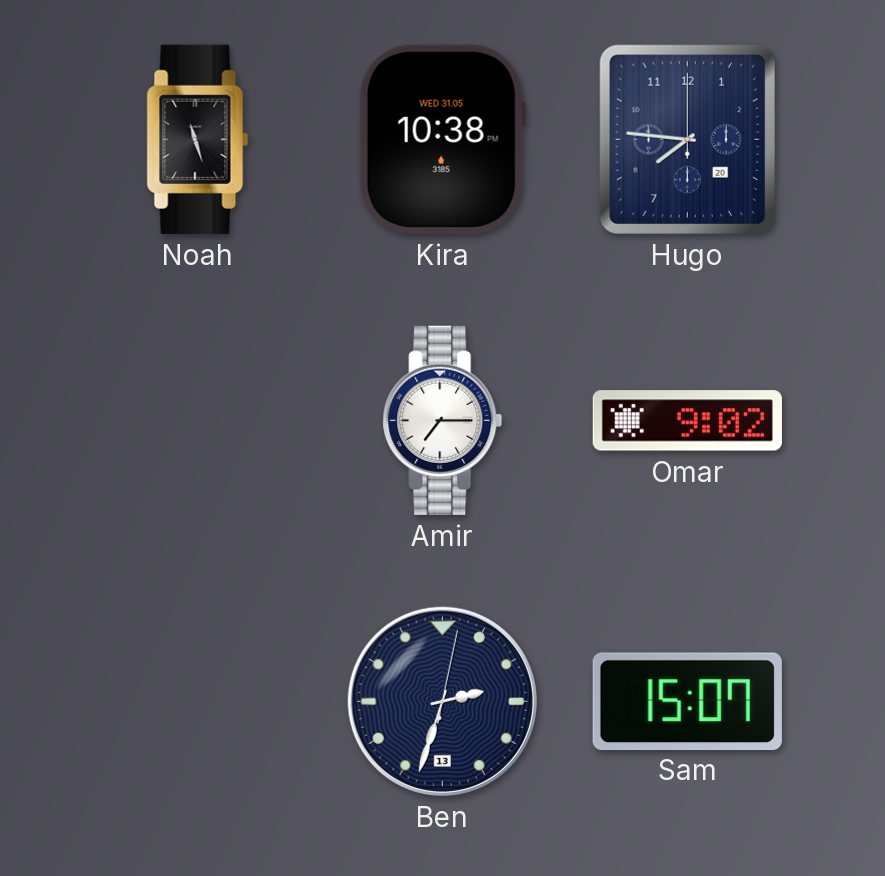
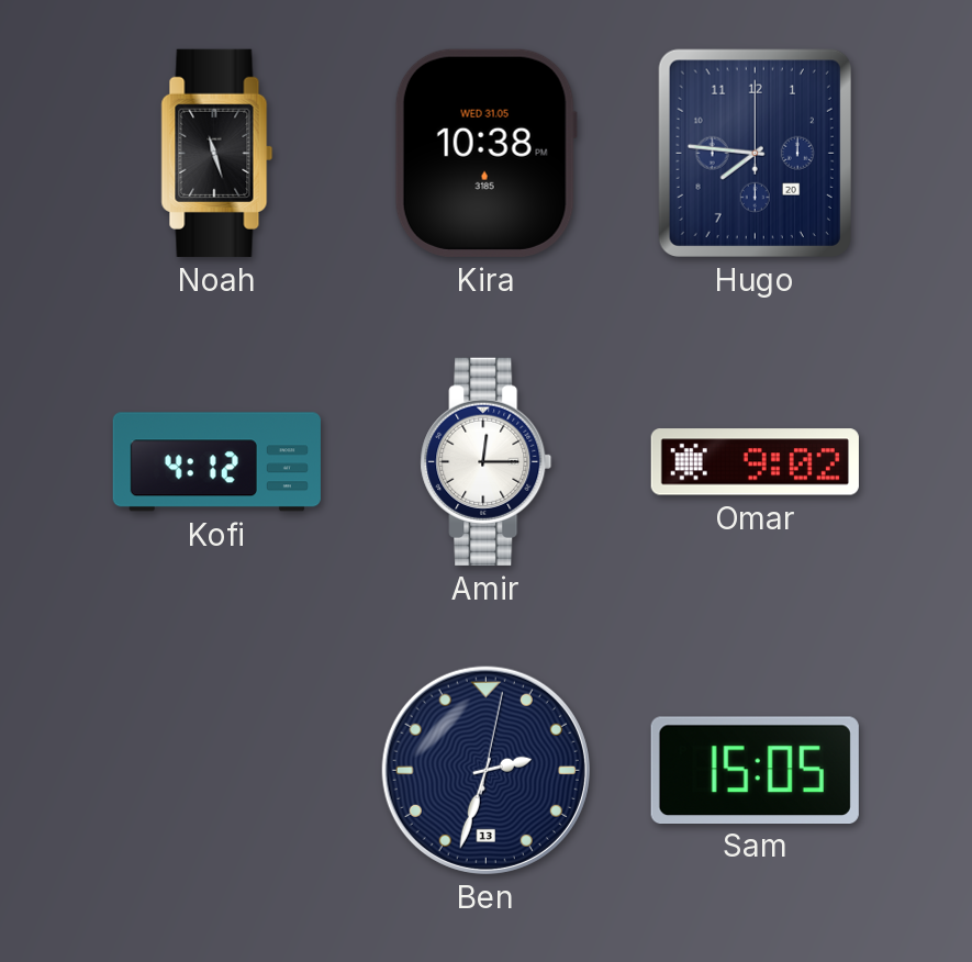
Kofi: none -> 4:12 (216, 462)
Amir: 7:15 -> 12:15 (487, 461)
Sam: 15:07 -> 15:05 (755, 770)
